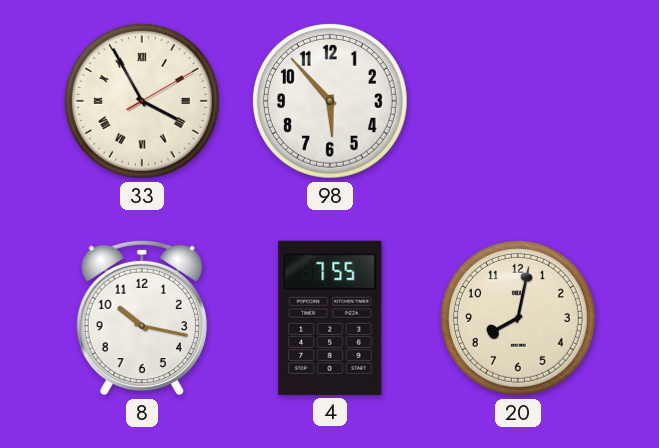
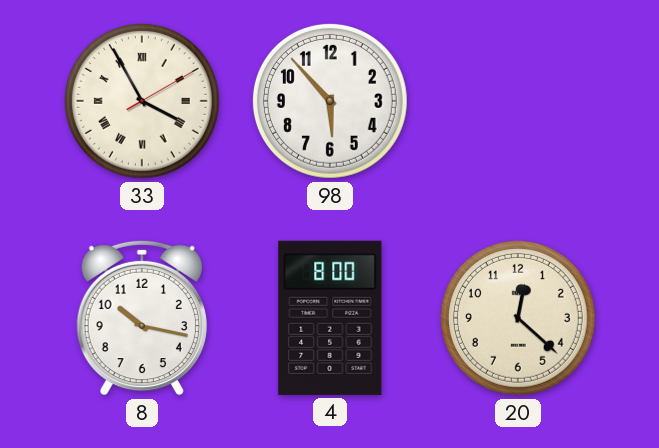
4: 7:55 -> 8:00 (330, 318)
20: 8:02 -> 12:22 (518, 318)
